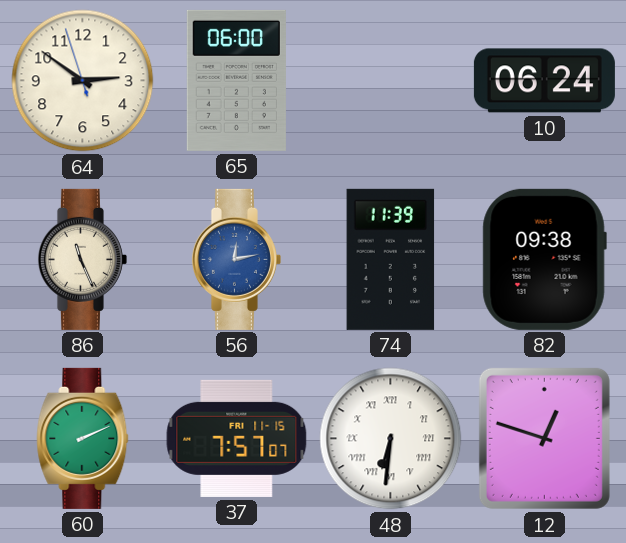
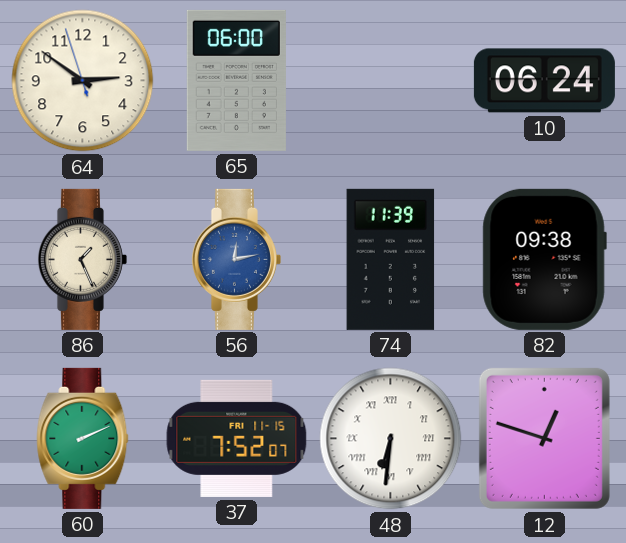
86: 11:26 -> 1:26 (82, 259)
37: 7:57 -> 7:52 (237, 438)
